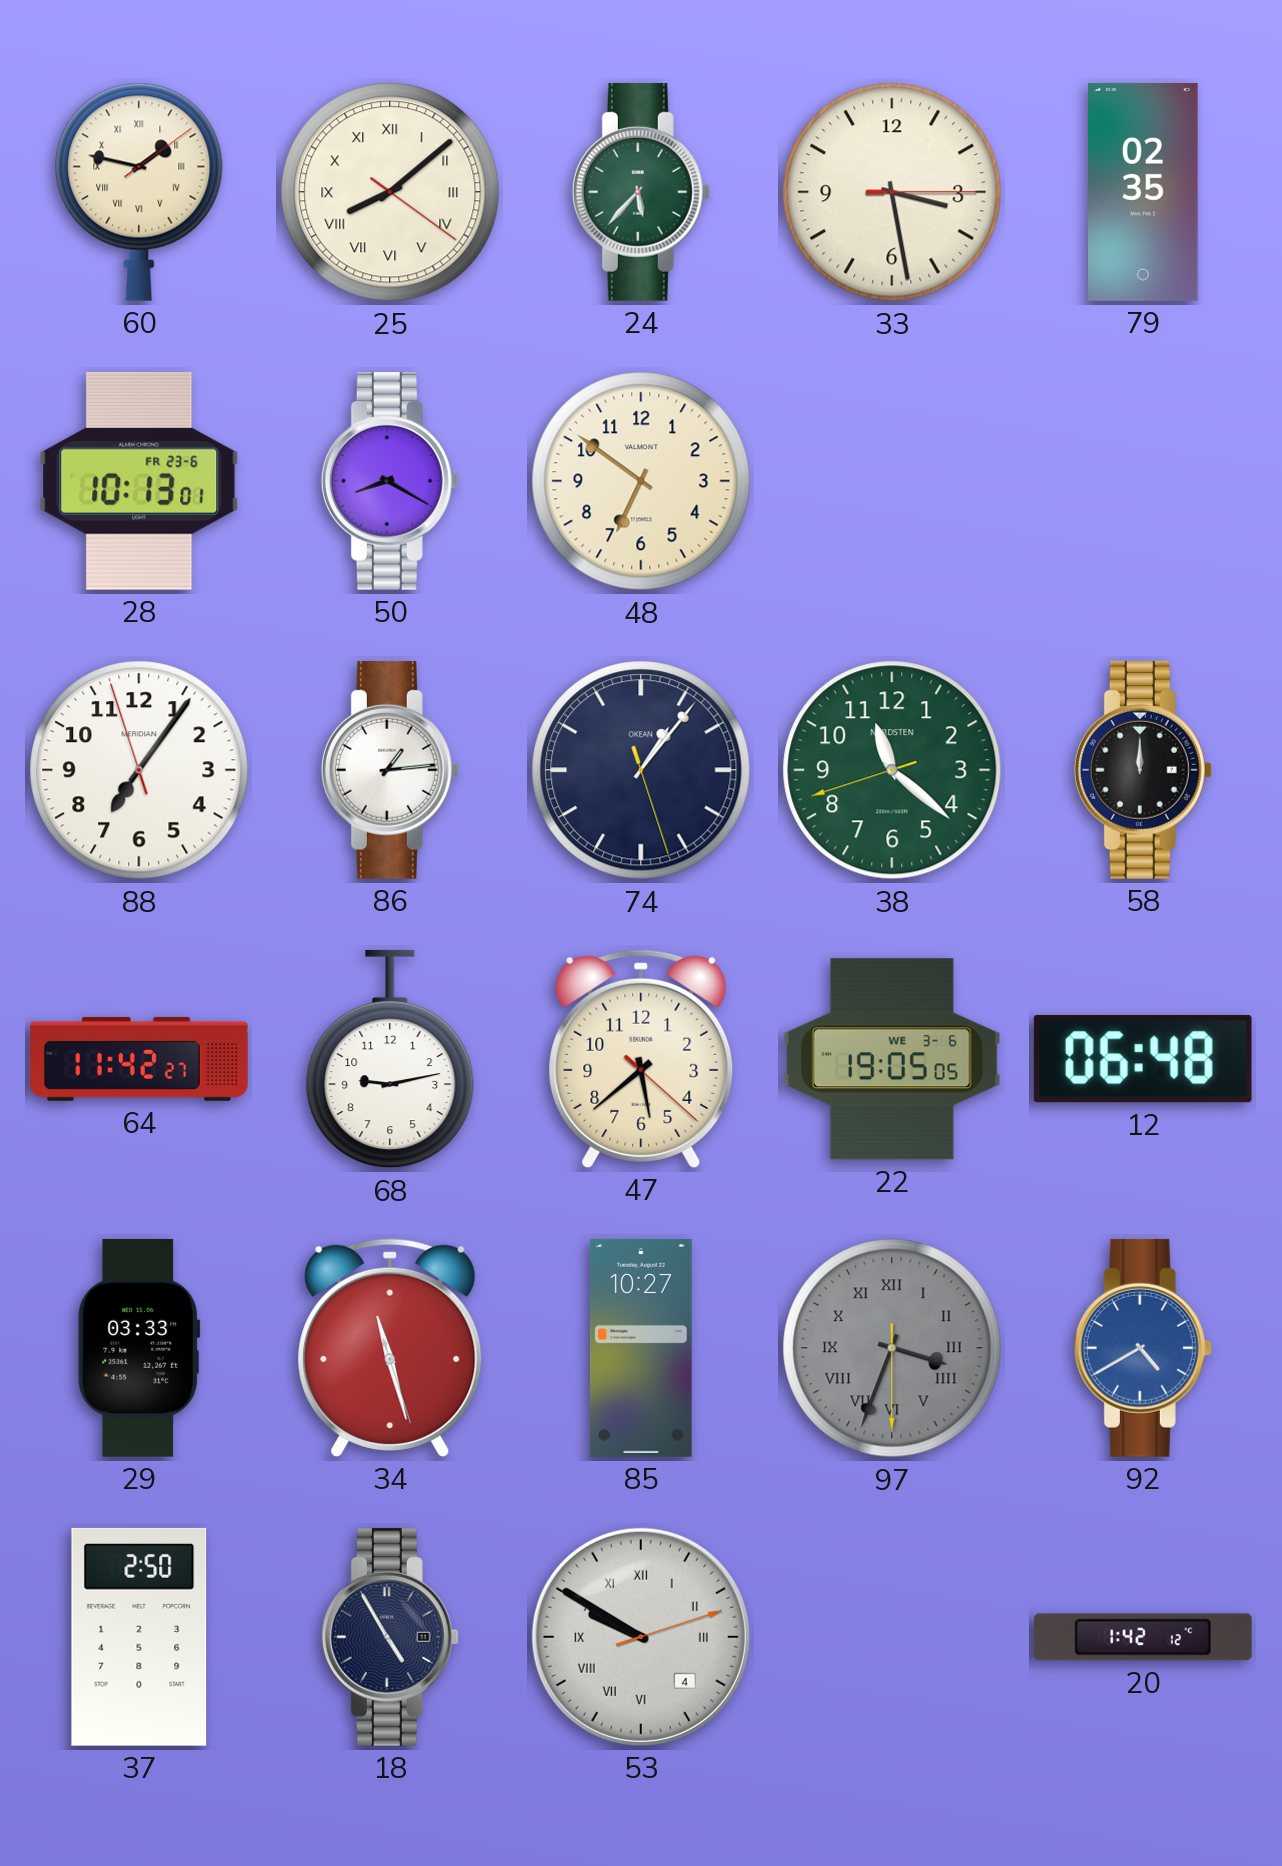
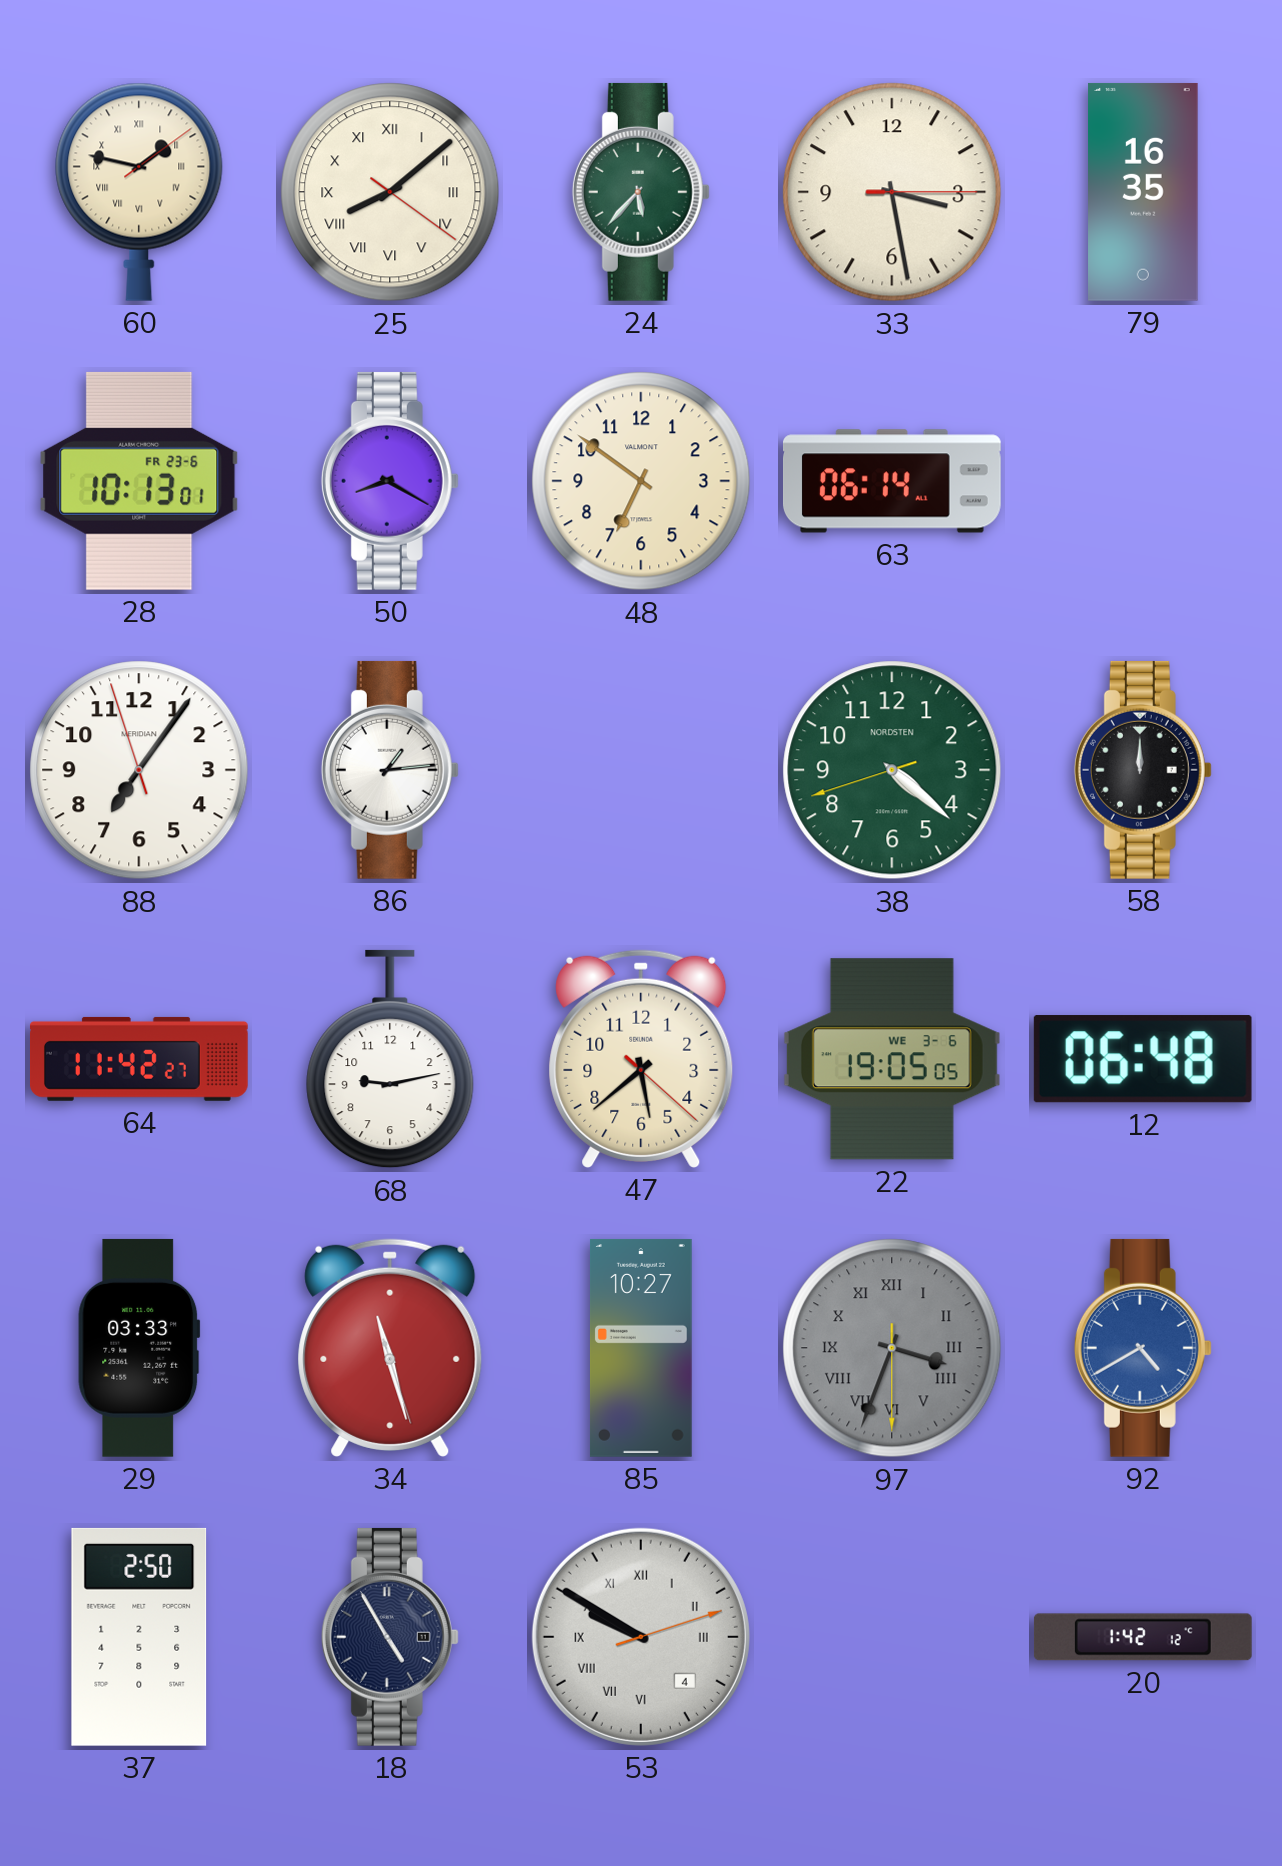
79: 02:35 -> 16:35 (1143, 192)
63: none -> 06:14 (893, 481)
74: 1:06 -> none (641, 770)
38: 11:21 -> 4:21 (892, 770)
